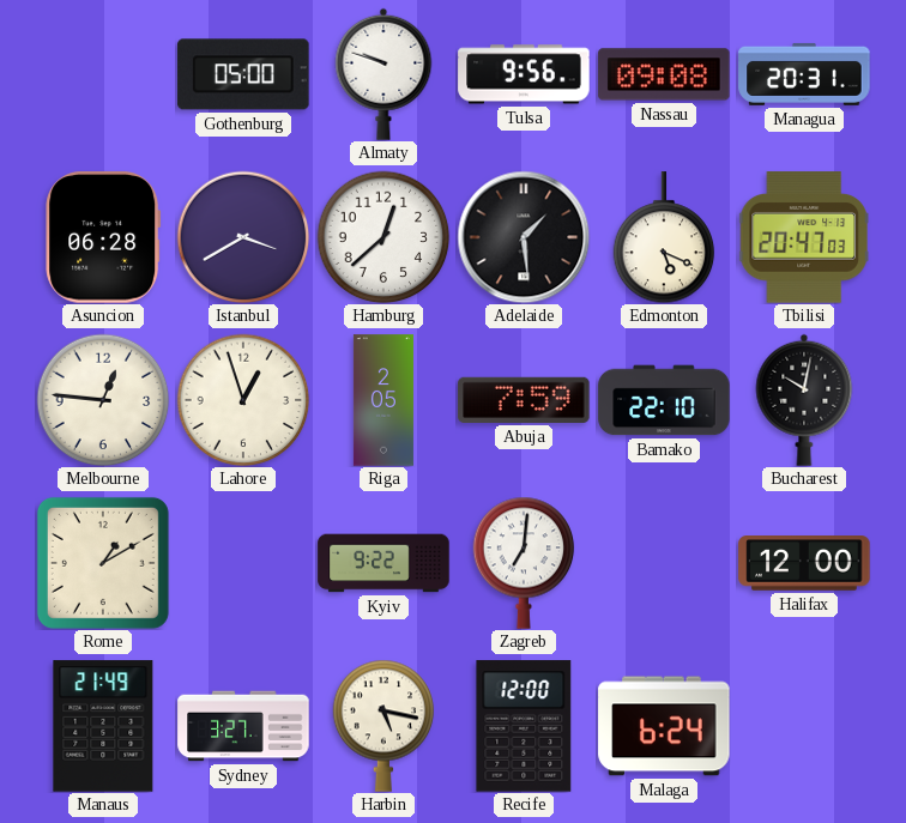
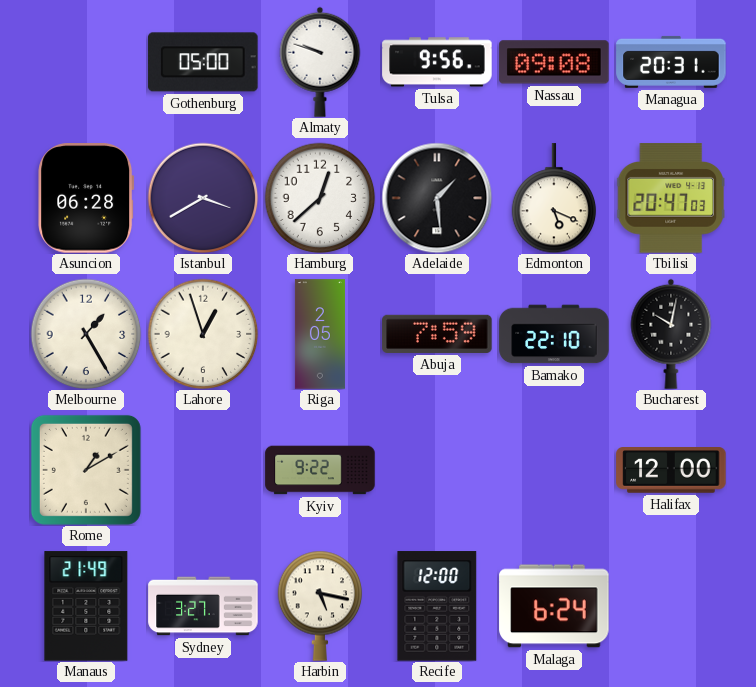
Melbourne: 12:46 -> 1:25 (86, 334)
Zagreb: 7:01 -> none (524, 563)
